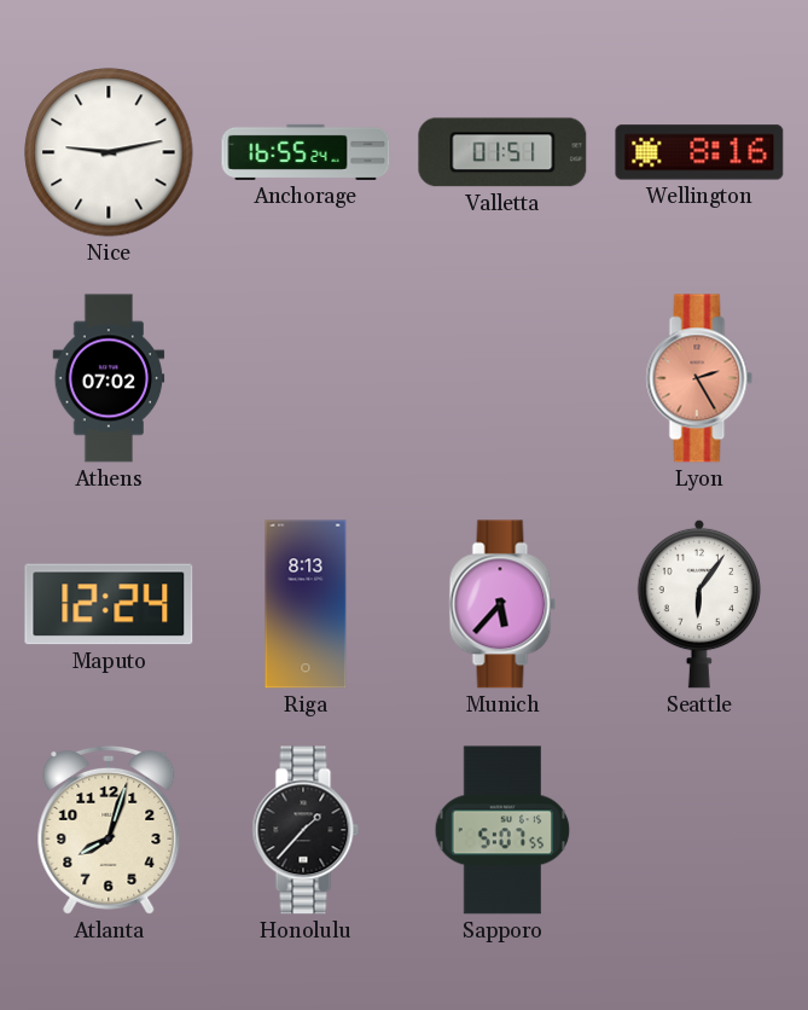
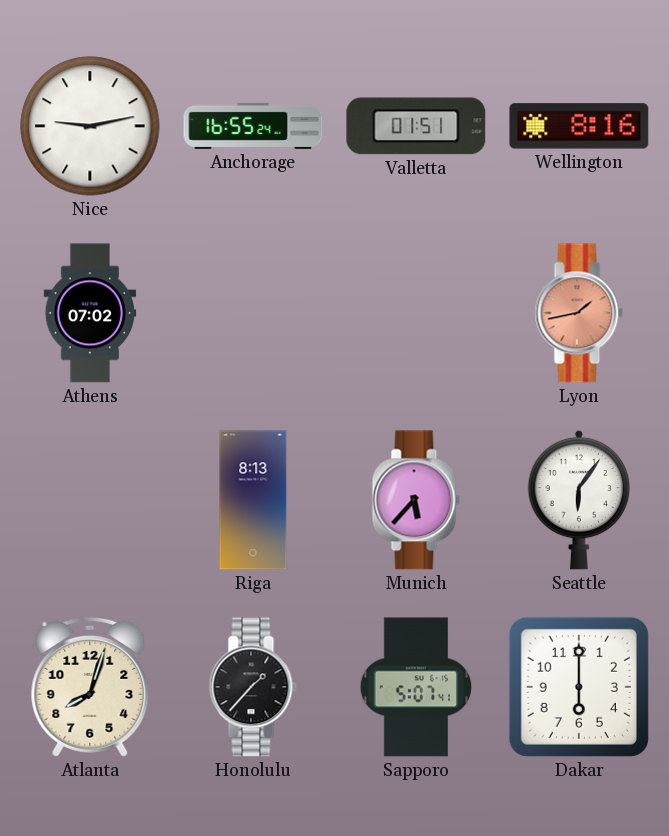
Lyon: 2:25 -> 1:43 (579, 313)
Maputo: 12:24 -> none (109, 604)
Sapporo: 5:07:55 -> 5:07:41 (416, 687)
Dakar: none -> 6:00 (579, 687)
